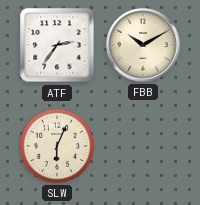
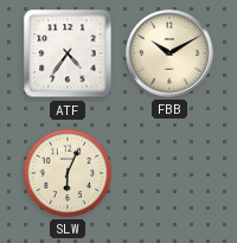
ATF: 2:36 -> 4:36 (68, 53)
